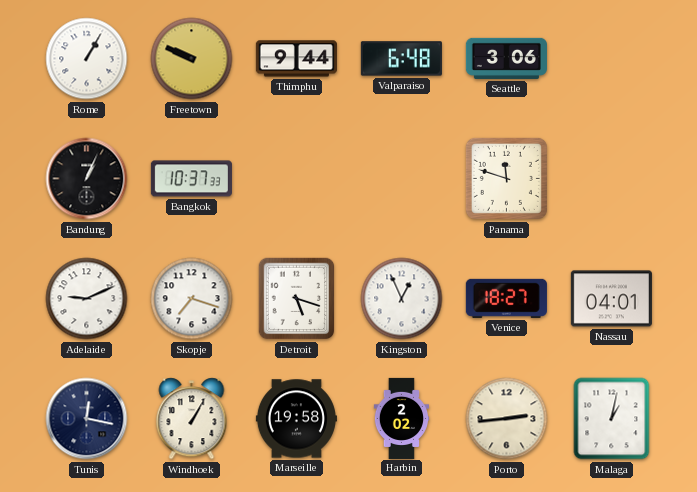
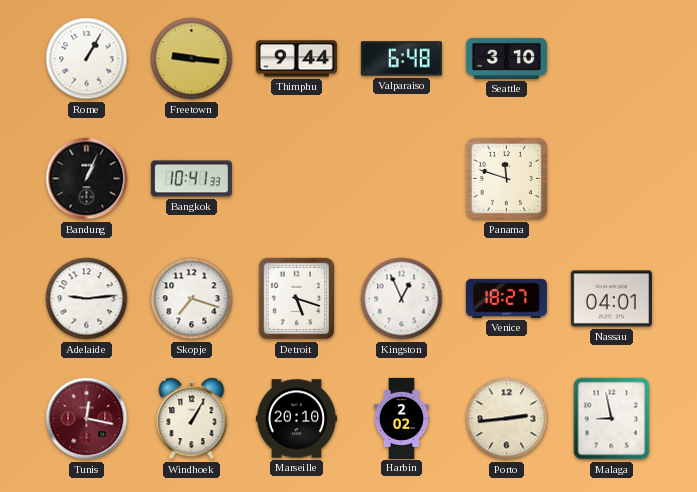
Freetown: 9:49 -> 9:16 (192, 59)
Seattle: 3:06 -> 3:10 (506, 58)
Bangkok: 10:37 -> 10:41 (191, 179)
Adelaide: 9:11 -> 9:14 (87, 299)
Tunis dial: navy -> burgundy (87, 419)
Marseille: 19:58 -> 20:10 (296, 419)
Malaga: 1:02 -> 8:58 (612, 419)
